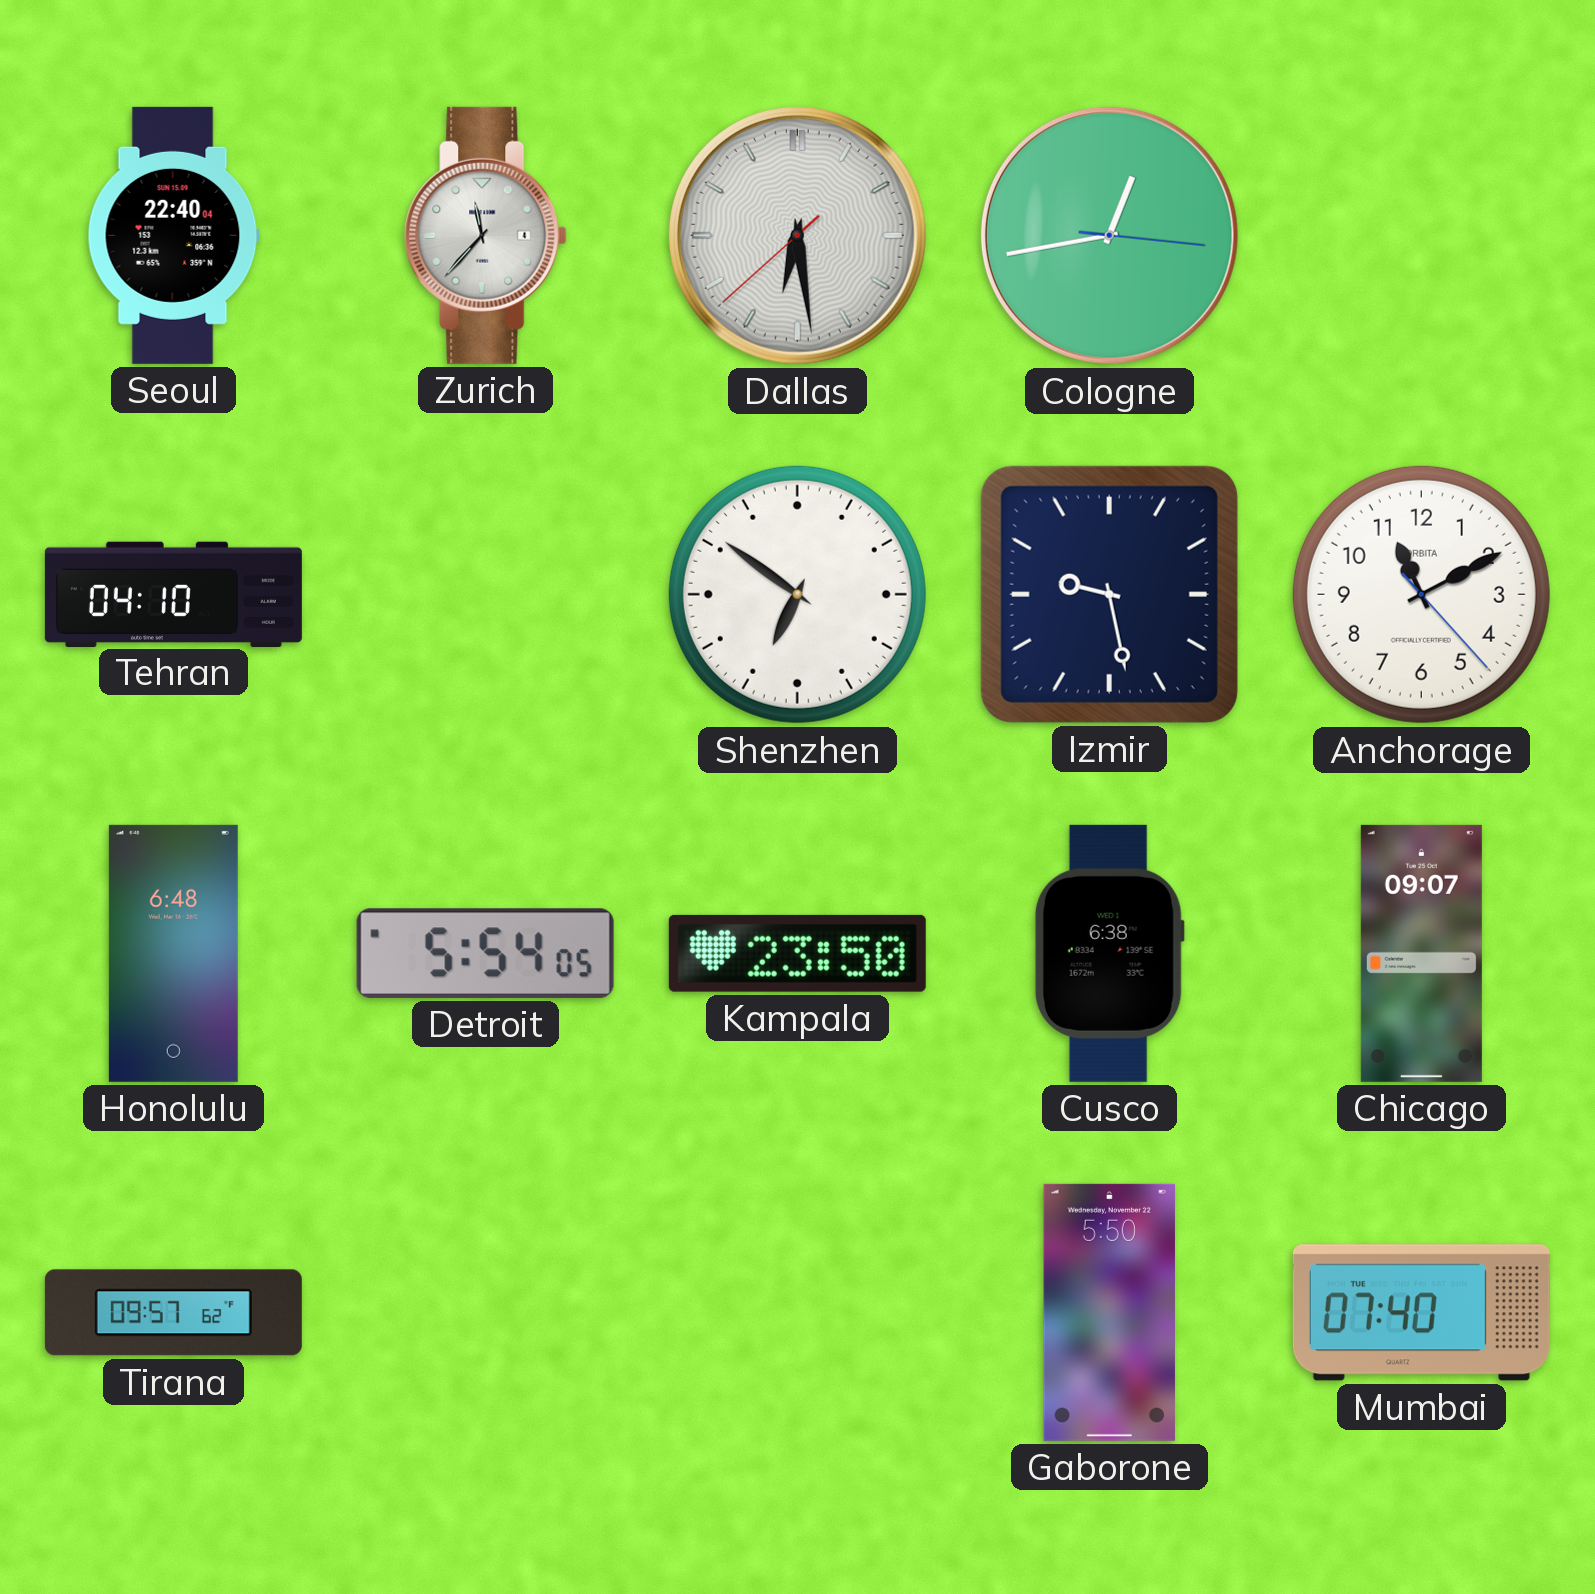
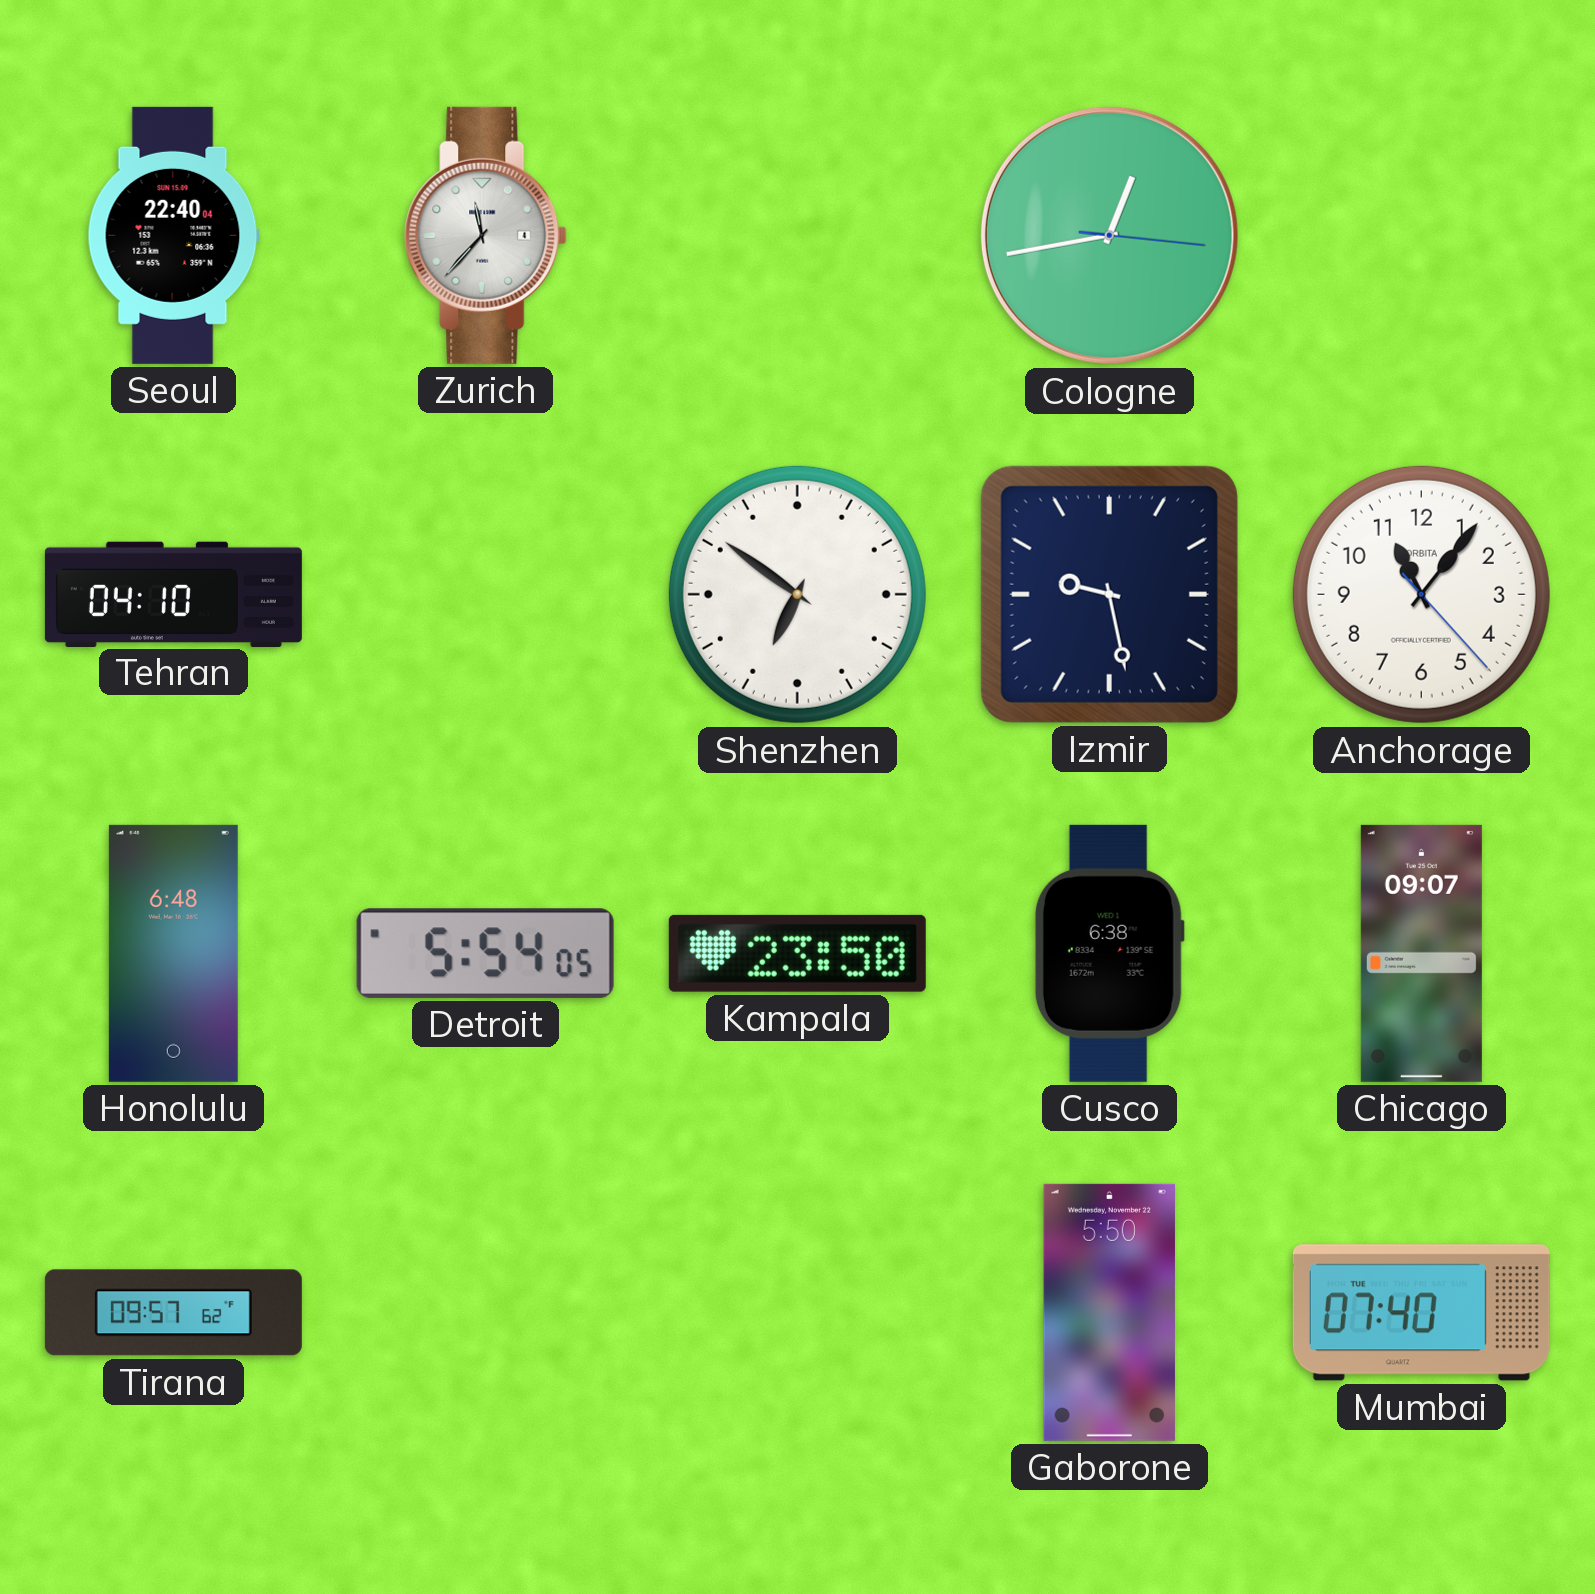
Dallas: 6:28 -> none (797, 235)
Anchorage: 11:10 -> 11:06 (1421, 594)
